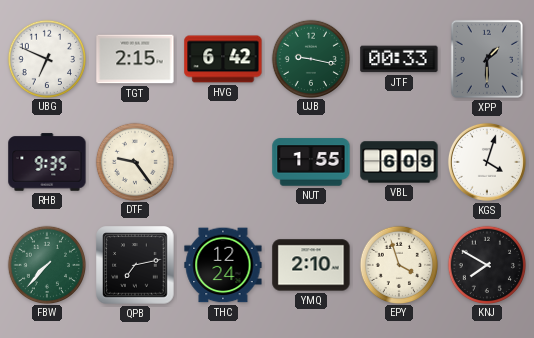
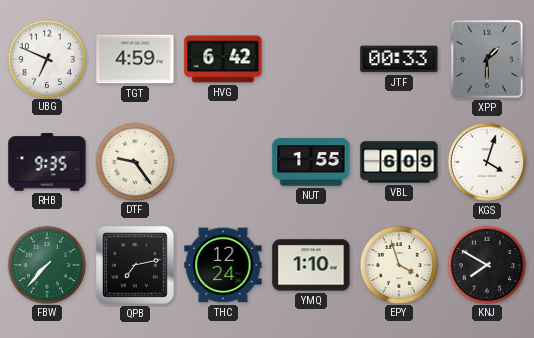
TGT: 2:15 -> 4:59 (135, 59)
UJB: 9:17 -> none (310, 58)
YMQ: 2:10 -> 1:10 (311, 265)
